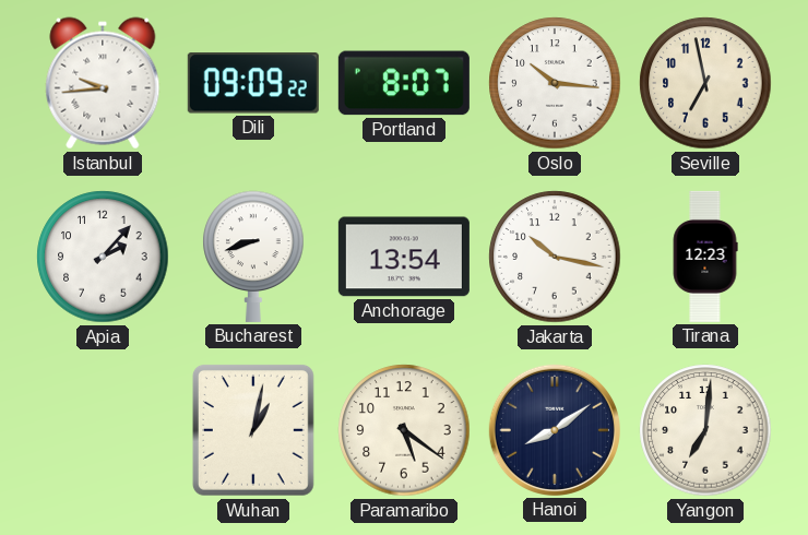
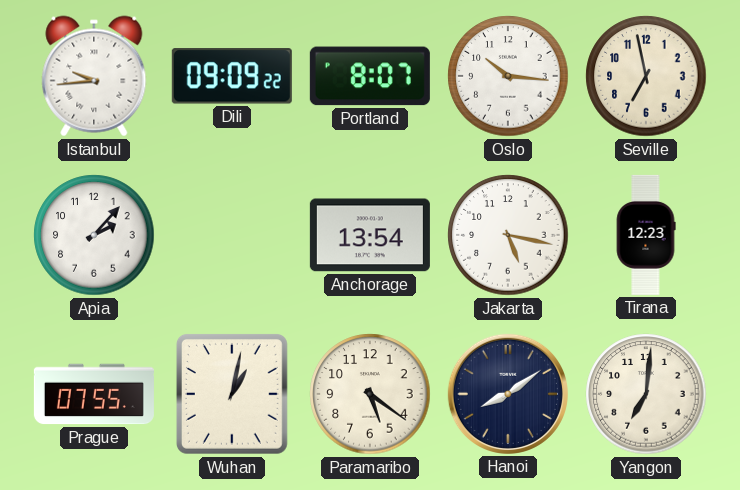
Bucharest: 8:42 -> none (253, 257)
Jakarta: 10:17 -> 5:17 (508, 235)
Prague: none -> 07:55 (94, 394)
